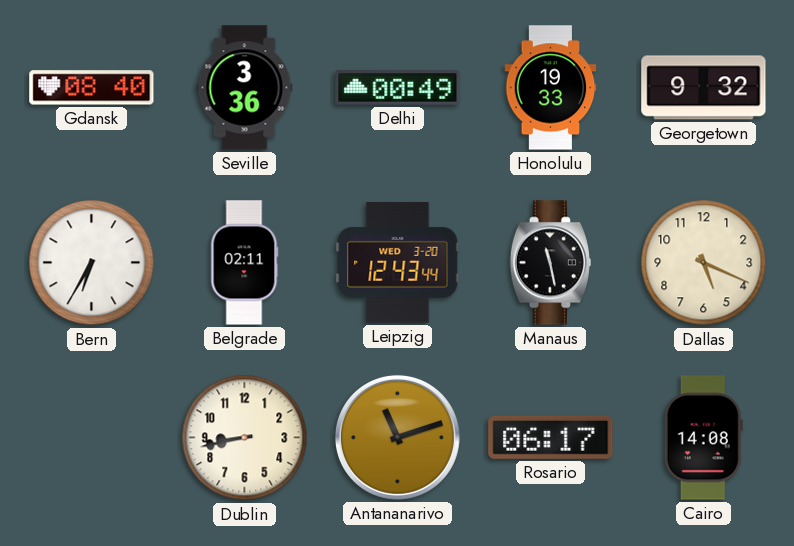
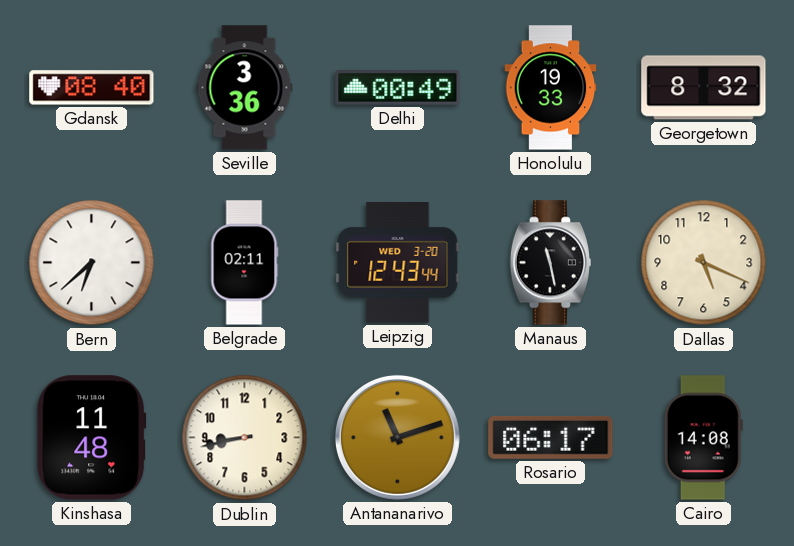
Georgetown: 9:32 -> 8:32 (704, 88)
Bern: 6:35 -> 6:38 (92, 263)
Kinshasa: none -> 11:48 (92, 438)
